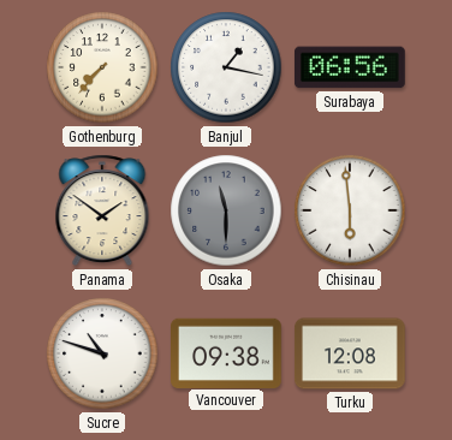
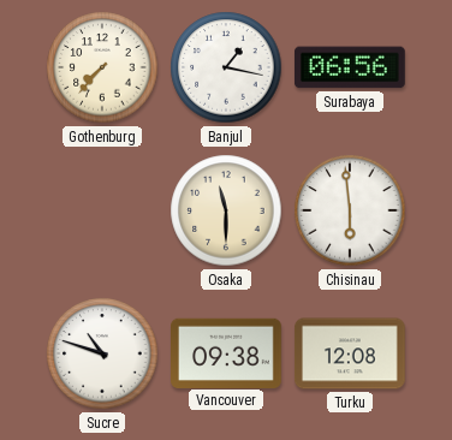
Panama: 1:51 -> none (102, 210)
Osaka dial: grey -> cream (226, 210)
